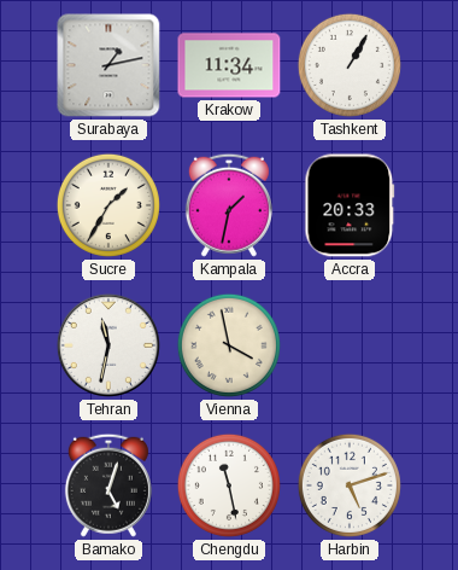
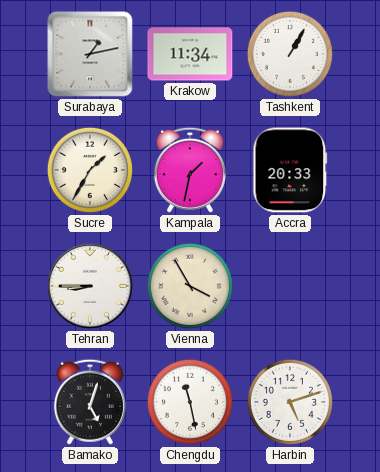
Tehran: 11:32 -> 8:45 (90, 286)
Vienna: 3:58 -> 3:55 (190, 286)
